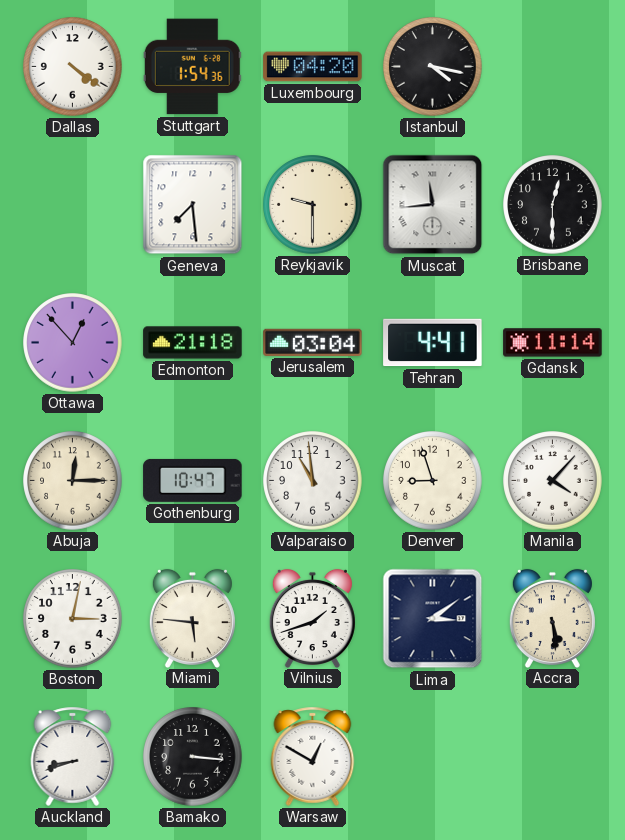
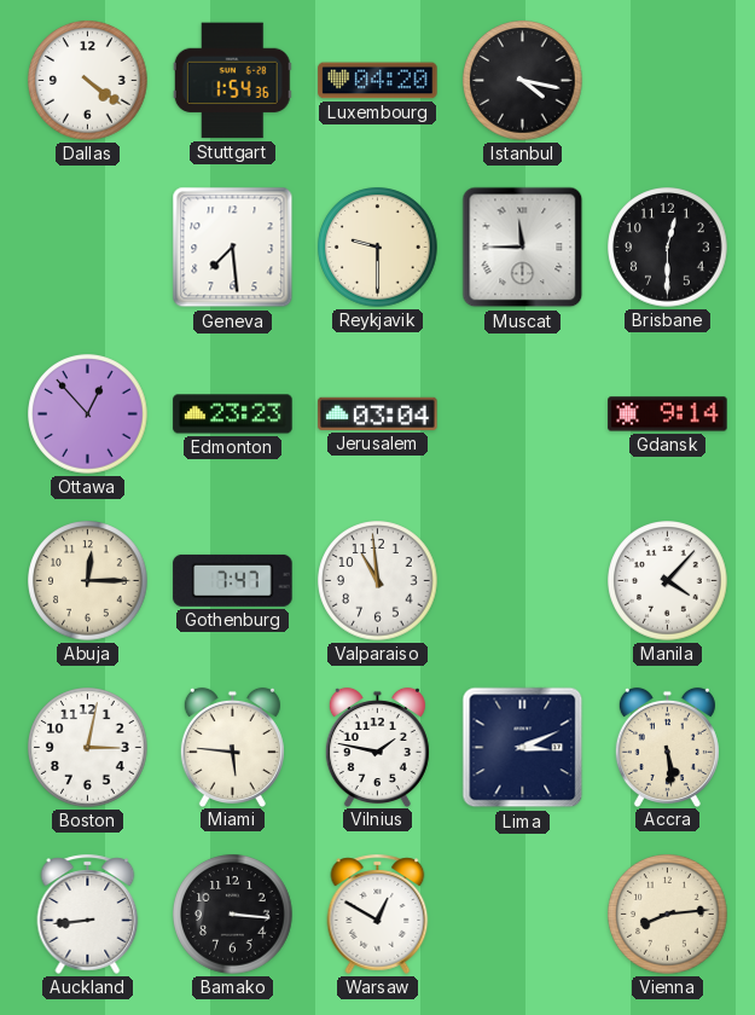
Muscat: 11:44 -> 11:45 (523, 248)
Edmonton: 21:18 -> 23:23 (233, 414)
Tehran: 4:41 -> none (433, 343)
Gdansk: 11:14 -> 9:14 (668, 414)
Gothenburg: 10:47 -> 7:47 (233, 580)
Denver: 8:57 -> none (433, 481)
Vilnius: 1:42 -> 1:47 (377, 747)
Lima: 3:09 -> 3:11 (523, 748)
Auckland: 8:42 -> 8:44 (88, 913)
Vienna: none -> 8:14 (668, 915)
